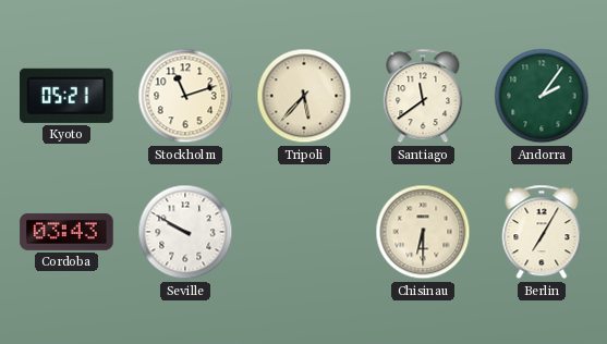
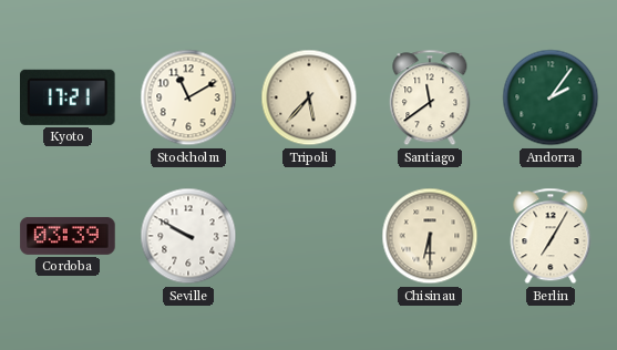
Kyoto: 05:21 -> 17:21 (68, 97)
Stockholm: 11:12 -> 11:10 (188, 97)
Cordoba: 03:43 -> 03:39 (68, 236)
